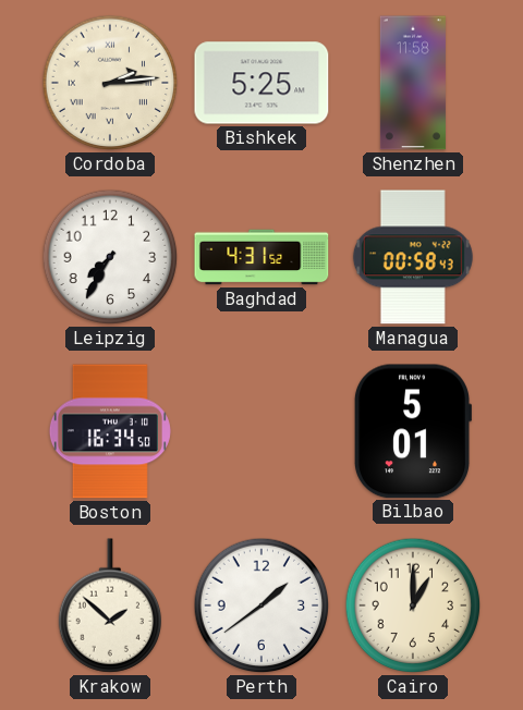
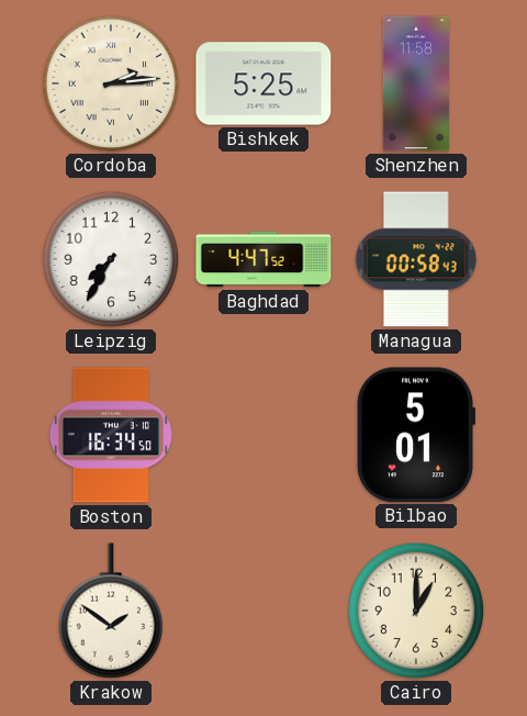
Baghdad: 4:31 -> 4:47 (263, 259)
Krakow: 1:52 -> 1:51 (110, 611)
Perth: 1:39 -> none (261, 605)
